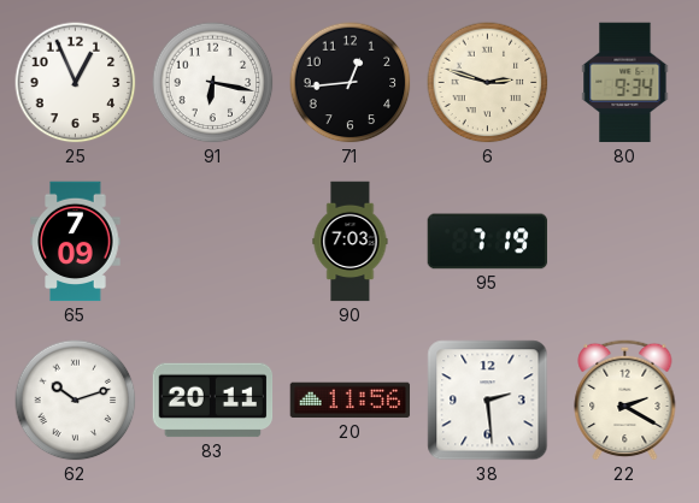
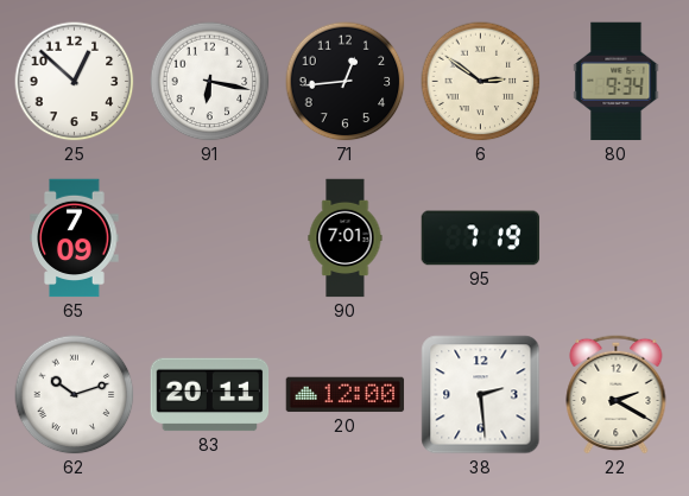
25: 12:56 -> 12:52 (75, 82)
6: 2:48 -> 2:51 (481, 82)
90: 7:03 -> 7:01 (346, 239)
20: 11:56 -> 12:00 (346, 395)
